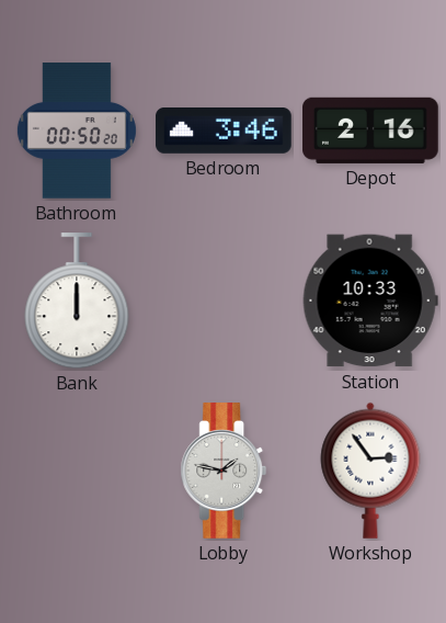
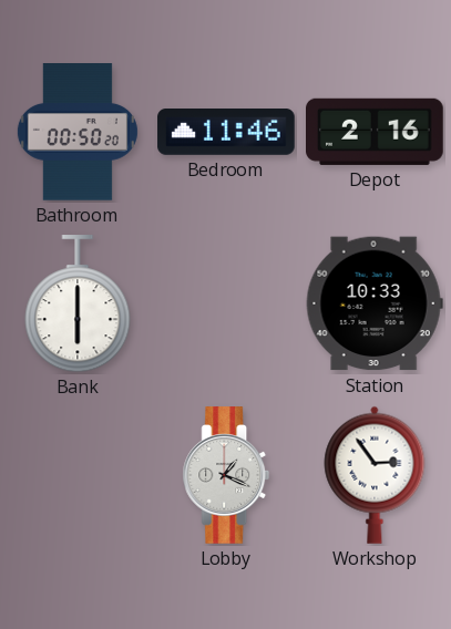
Bedroom: 3:46 -> 11:46 (226, 133)
Bank: 12:00 -> 6:00 (78, 305)
Lobby: 1:47 -> 1:19 (226, 475)
